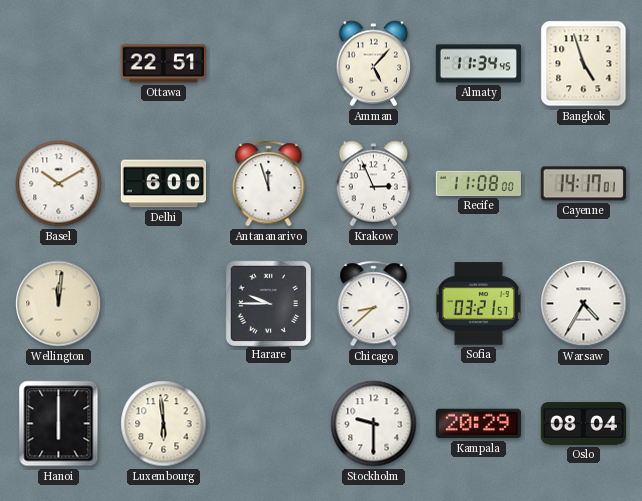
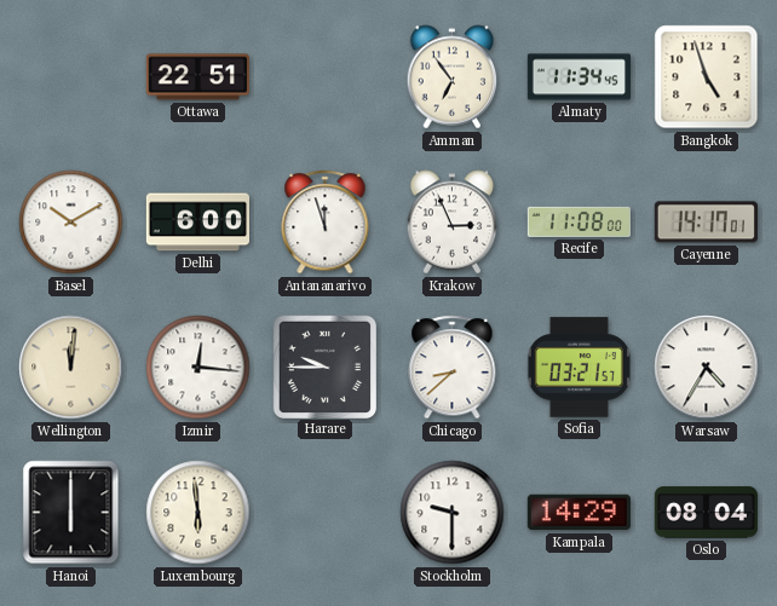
Amman: 5:07 -> 6:54 (453, 77)
Izmir: none -> 12:16 (198, 368)
Kampala: 20:29 -> 14:29 (579, 513)
